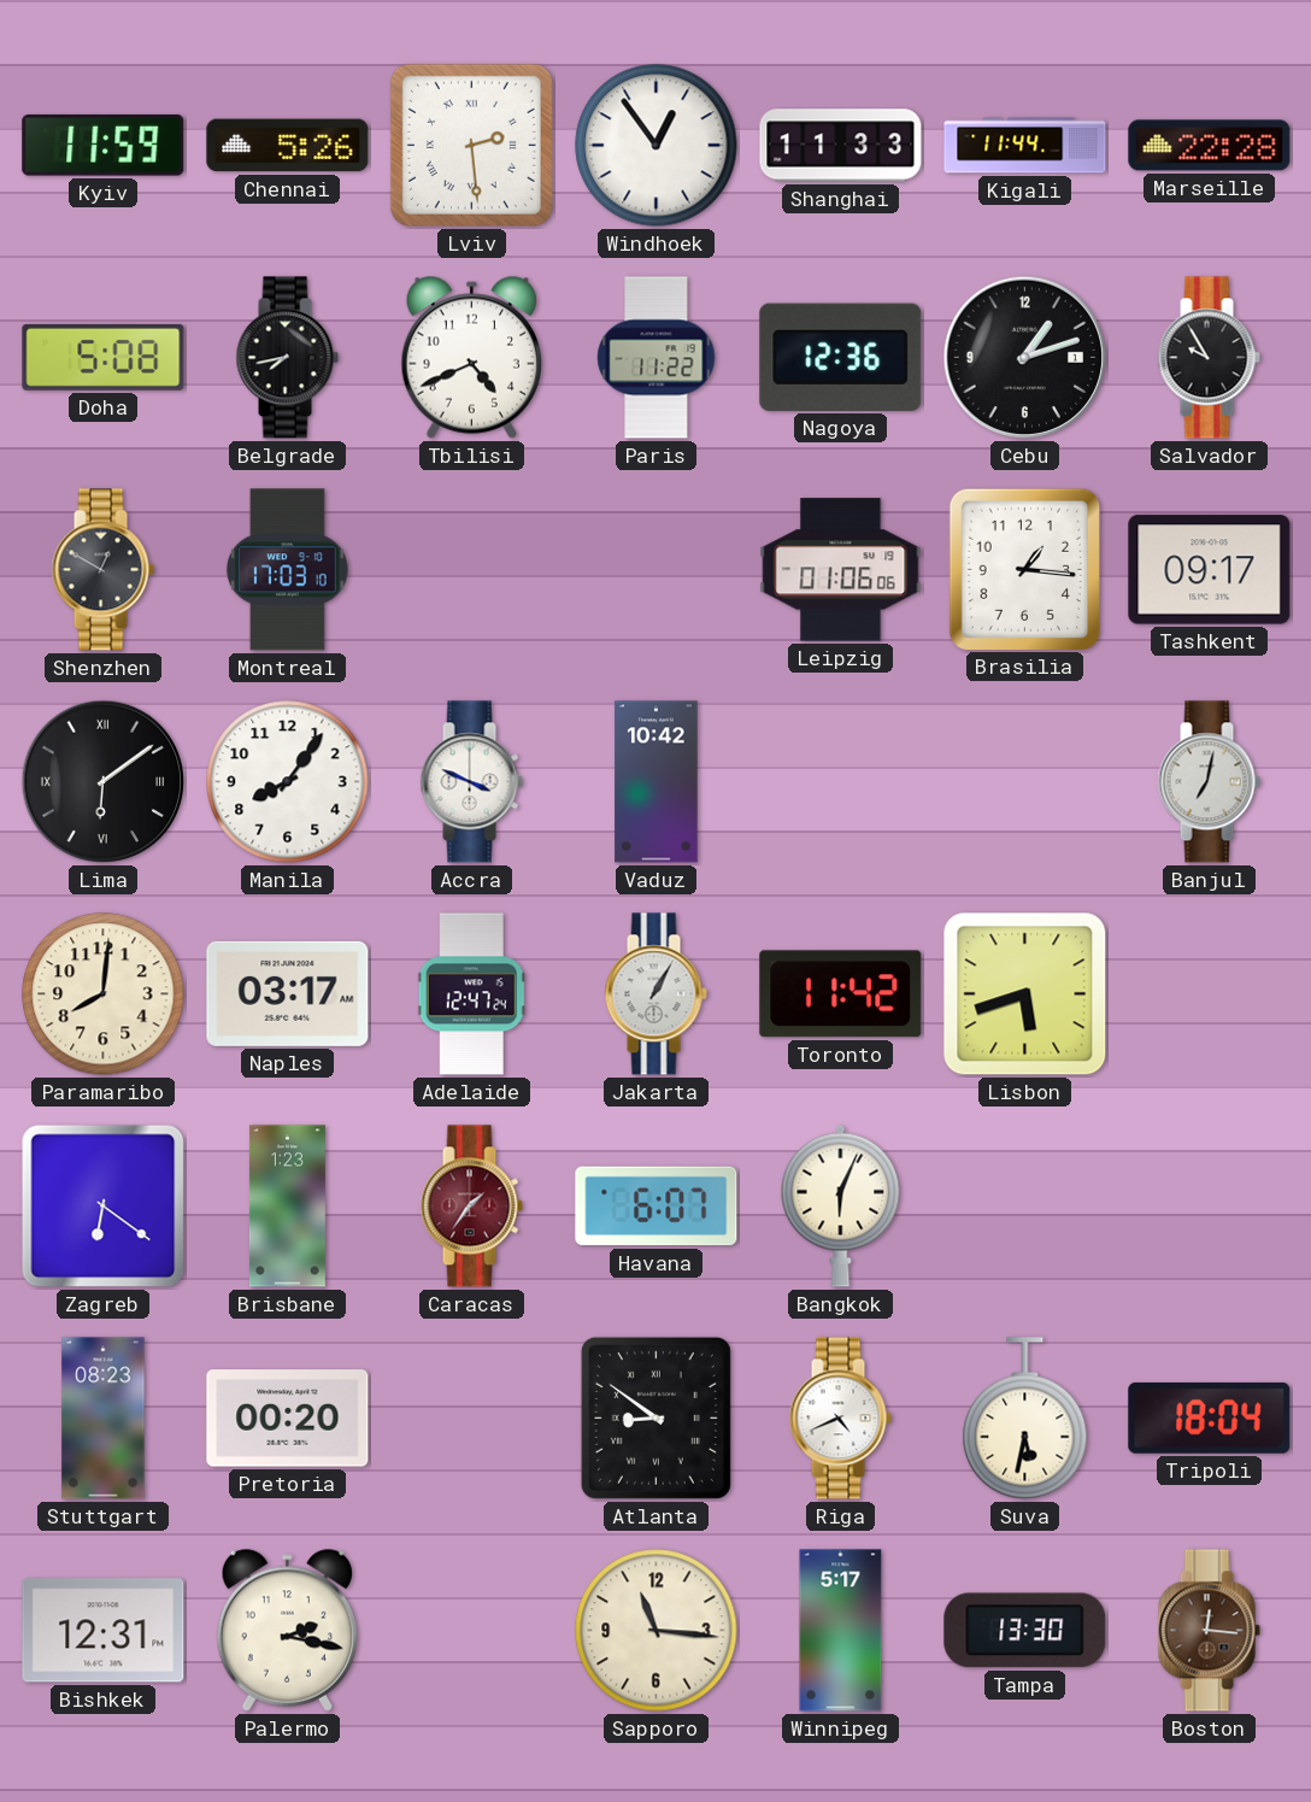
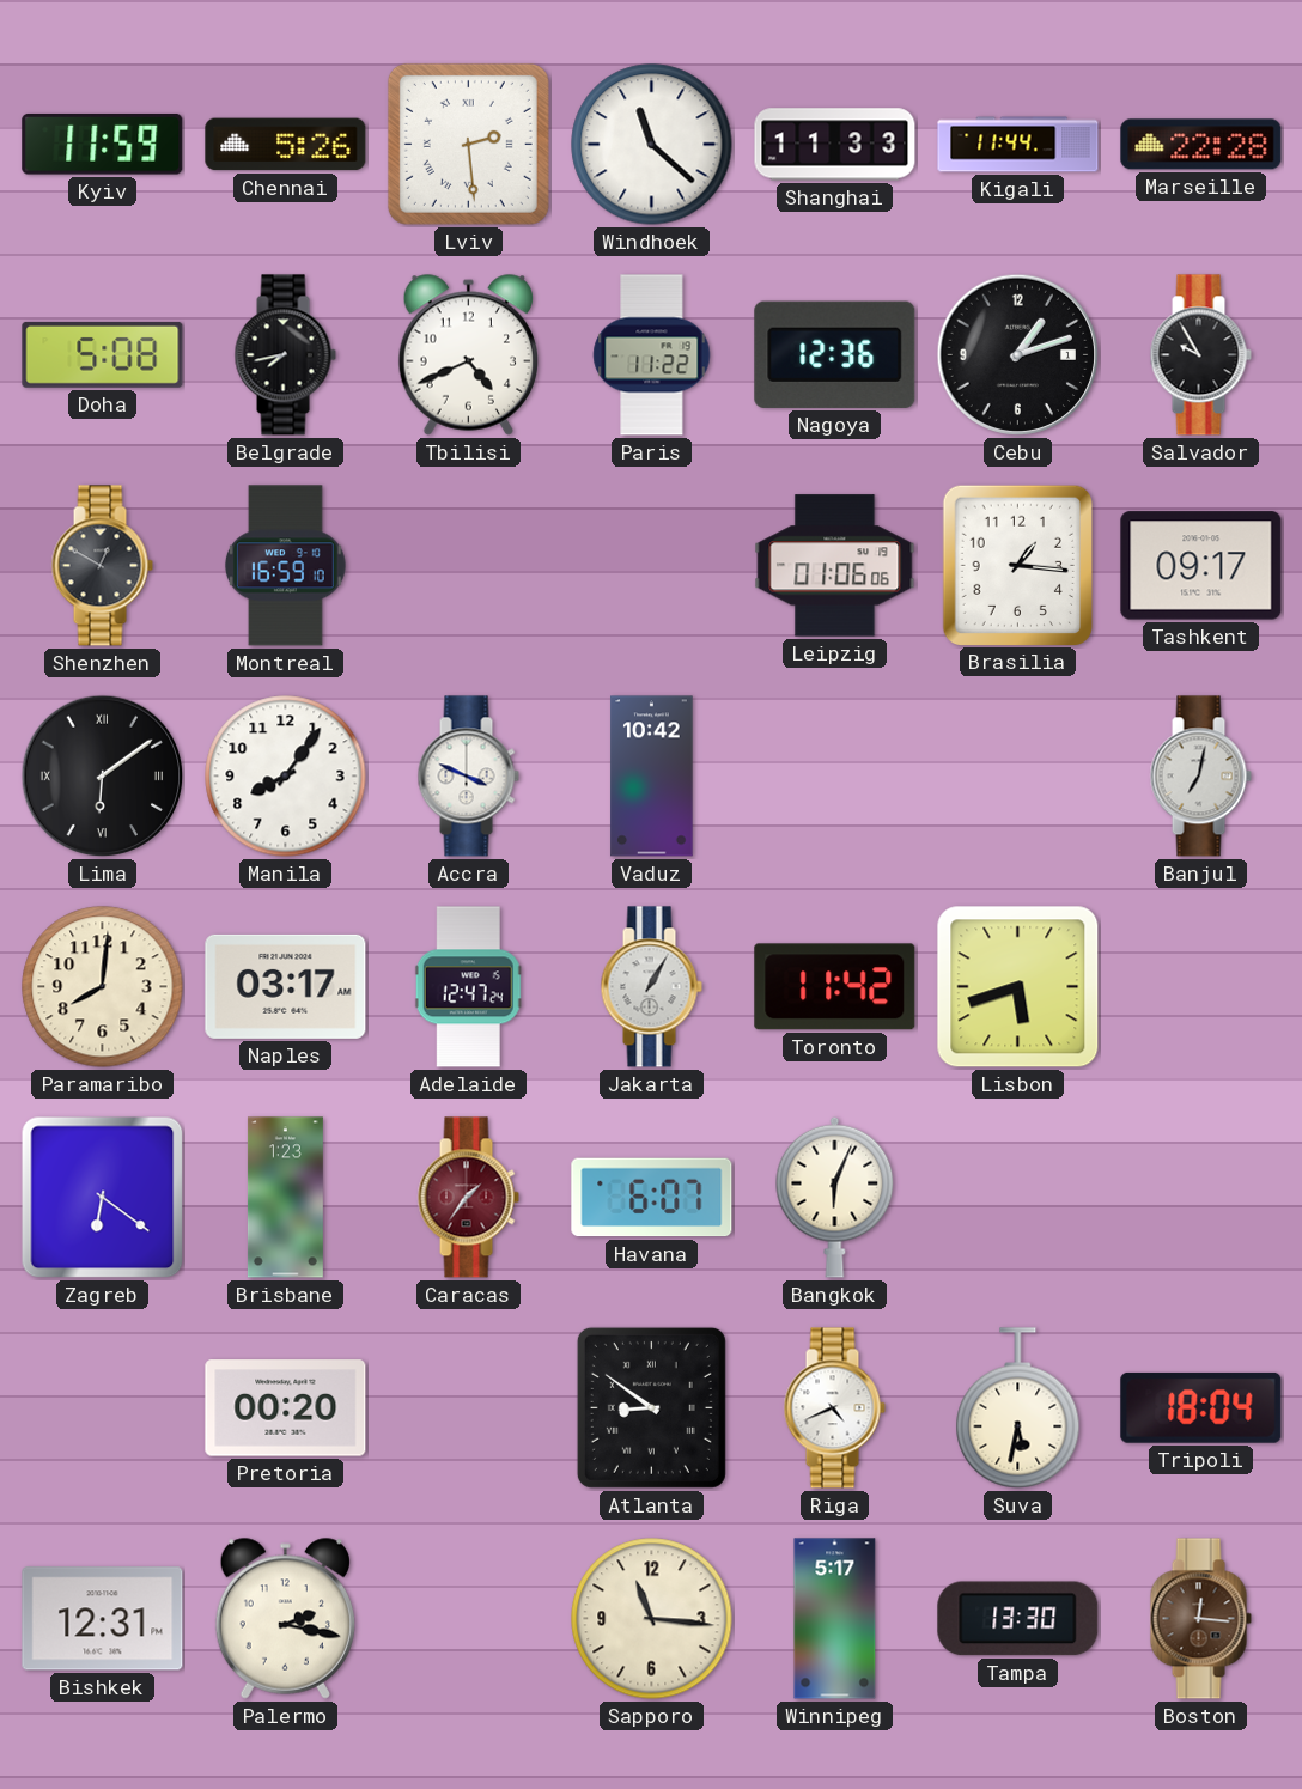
Windhoek: 12:54 -> 11:22 (652, 145)
Montreal: 17:03 -> 16:59 (285, 566)
Stuttgart: 08:23 -> none (104, 1419)
